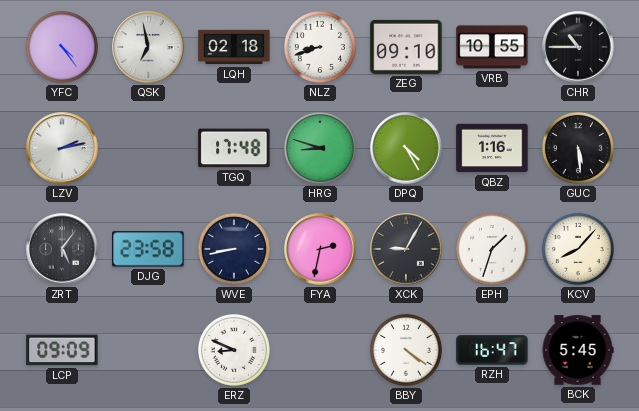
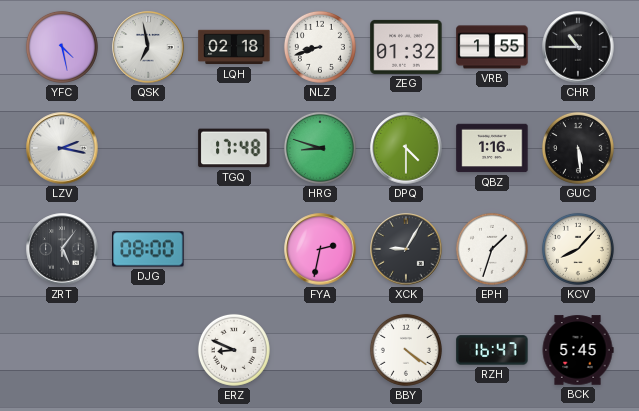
YFC: 4:24 -> 4:28 (62, 47)
ZEG: 09:10 -> 01:32 (406, 47)
VRB: 10:55 -> 1:55 (492, 47)
LZV: 2:13 -> 2:17 (62, 148)
DPQ: 4:25 -> 4:30 (406, 148)
DJG: 23:58 -> 08:00 (148, 249)
WVE: 8:43 -> none (234, 249)
LCP: 09:09 -> none (62, 350)
